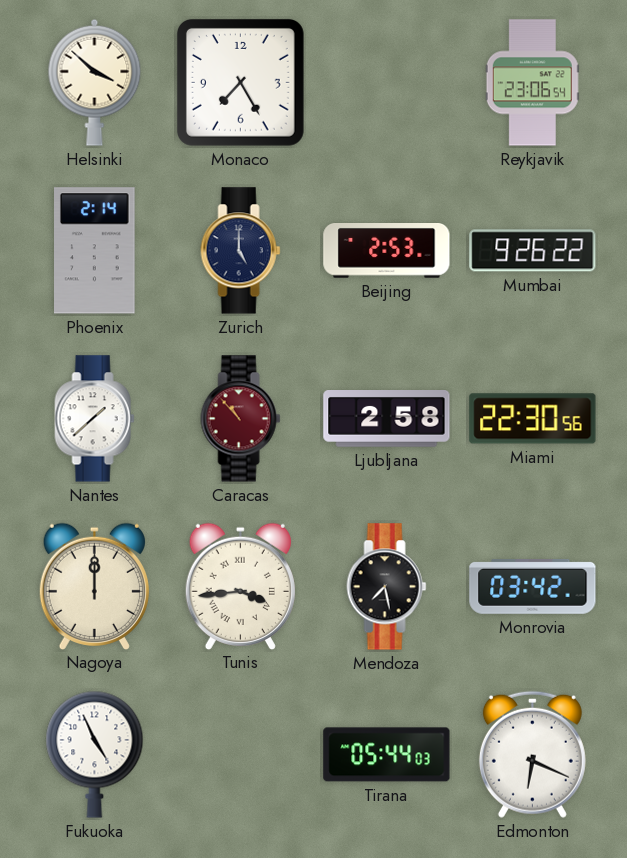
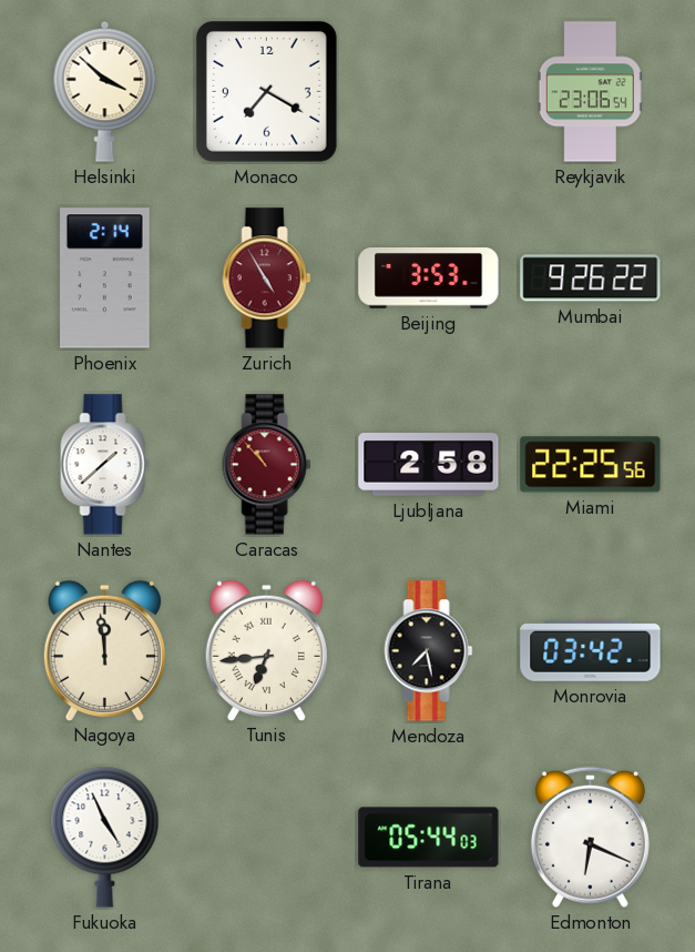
Monaco: 7:25 -> 7:20 (266, 91)
Zurich: 5:00 -> 4:55 (267, 278)
Zurich dial: navy -> burgundy (267, 278)
Beijing: 2:53 -> 3:53 (429, 278)
Miami: 22:30 -> 22:25 (591, 465)
Nagoya: 12:00 -> 11:59 (104, 650)
Tunis: 3:44 -> 6:44 (266, 650)
